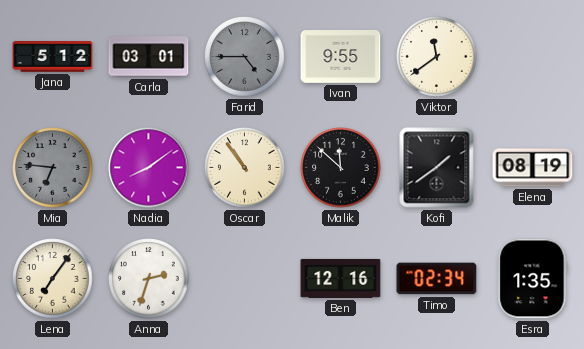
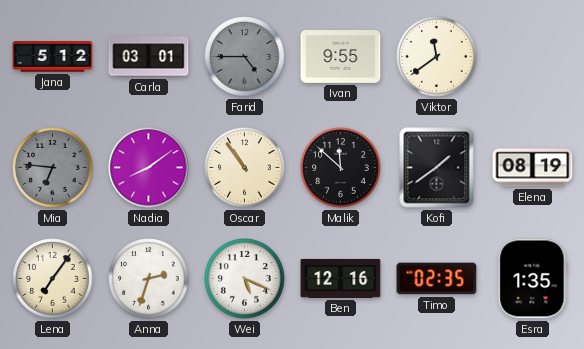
Wei: none -> 5:19 (245, 279)
Timo: 02:34 -> 02:35 (437, 279)
